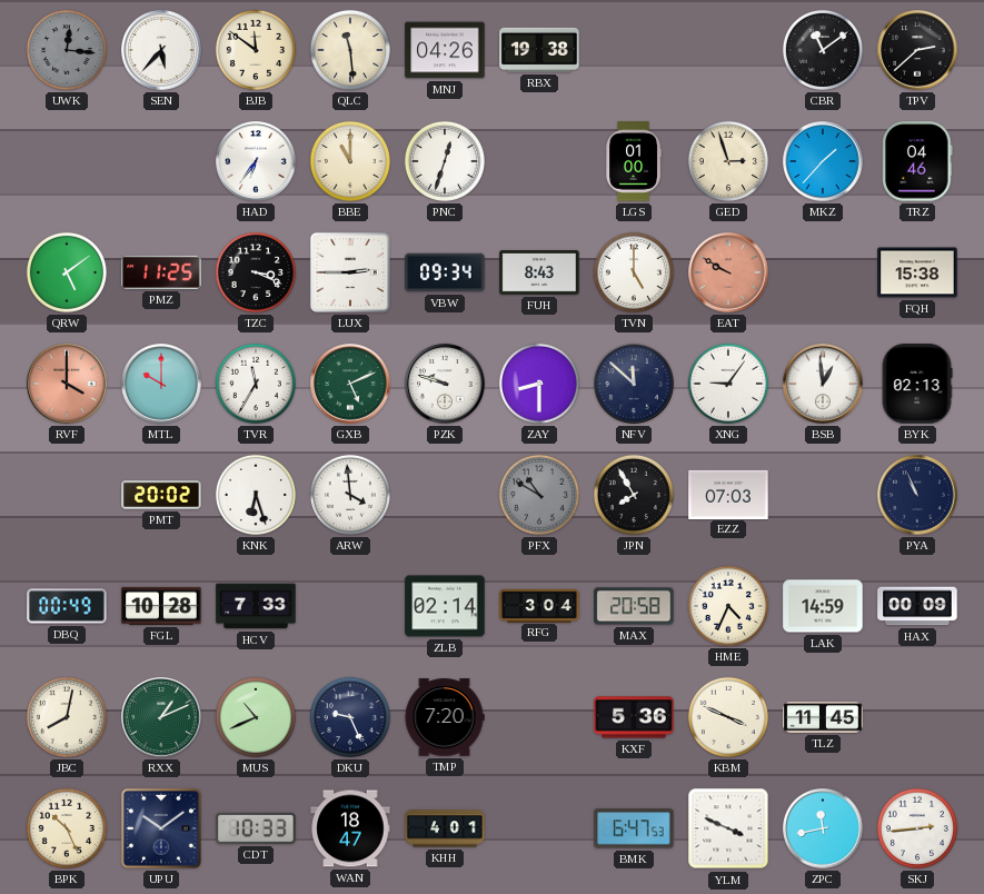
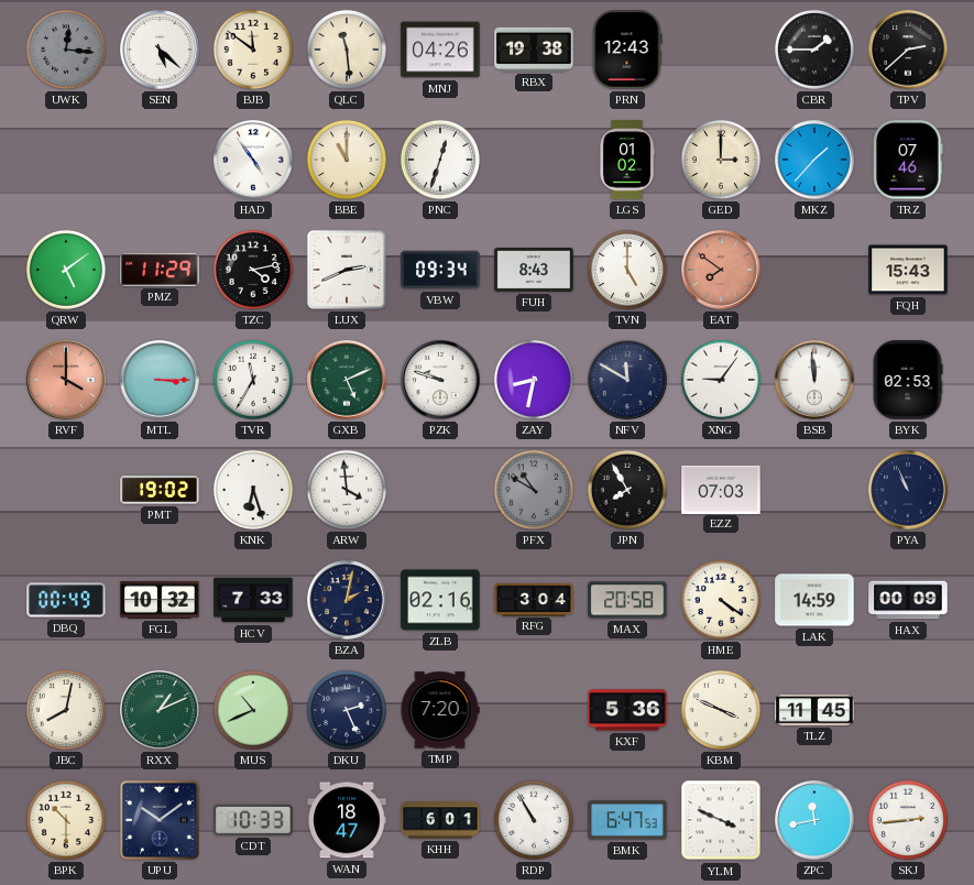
SEN: 5:37 -> 5:22 (160, 50)
PRN: none -> 12:43 (627, 50)
CBR: 11:09 -> 1:45 (814, 50)
HAD: 6:36 -> 4:54 (253, 160)
LGS: 01:00 -> 01:02 (627, 160)
GED: 2:57 -> 3:00 (721, 160)
TRZ: 04:46 -> 07:46 (908, 160)
PMZ: 11:25 -> 11:29 (160, 270)
TZC: 3:19 -> 4:13 (253, 270)
LUX: 2:45 -> 2:41 (347, 270)
EAT: 9:50 -> 7:51 (721, 270)
FQH: 15:38 -> 15:43 (908, 270)
MTL: 10:00 -> 3:15 (160, 380)
ZAY: 8:30 -> 8:32 (534, 380)
NFV: 11:52 -> 11:50 (627, 380)
BSB: 12:59 -> 11:59 (814, 380)
BYK: 02:13 -> 02:53 (908, 380)
PMT: 20:02 -> 19:02 (160, 490)
FGL: 10:28 -> 10:32 (160, 600)
BZA: none -> 2:02 (347, 600)
ZLB: 02:14 -> 02:16 (440, 600)
HME: 4:34 -> 4:21 (721, 600)
DKU: 9:26 -> 2:26 (347, 710)
BPK: 10:26 -> 10:30 (66, 820)
KHH: 4:01 -> 6:01 (440, 820)
RDP: none -> 10:55 (534, 820)
